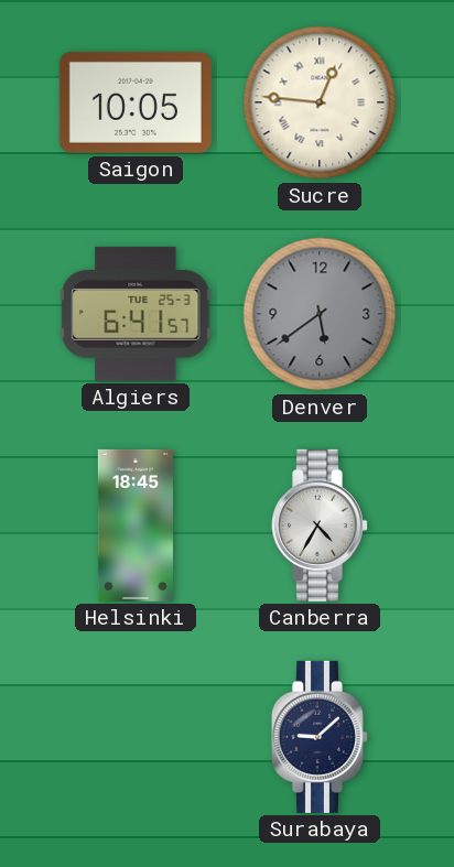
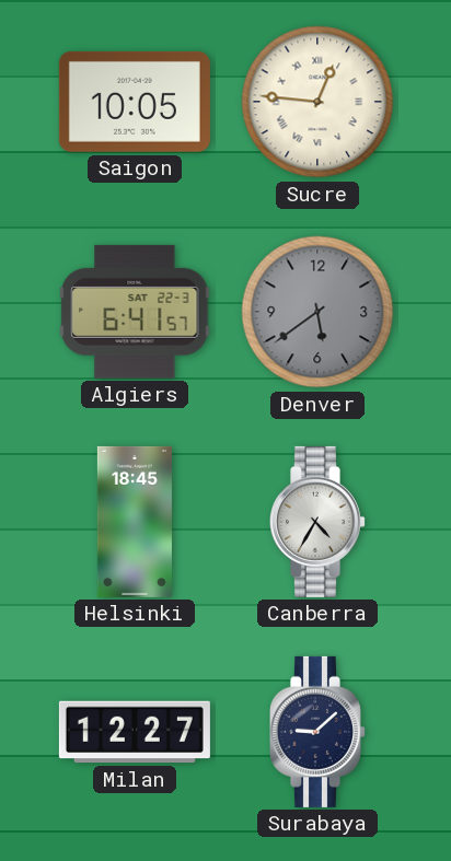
Algiers date: TUE 25-3 -> SAT 22-3 (135, 312)
Milan: none -> 12:27 (135, 732)
